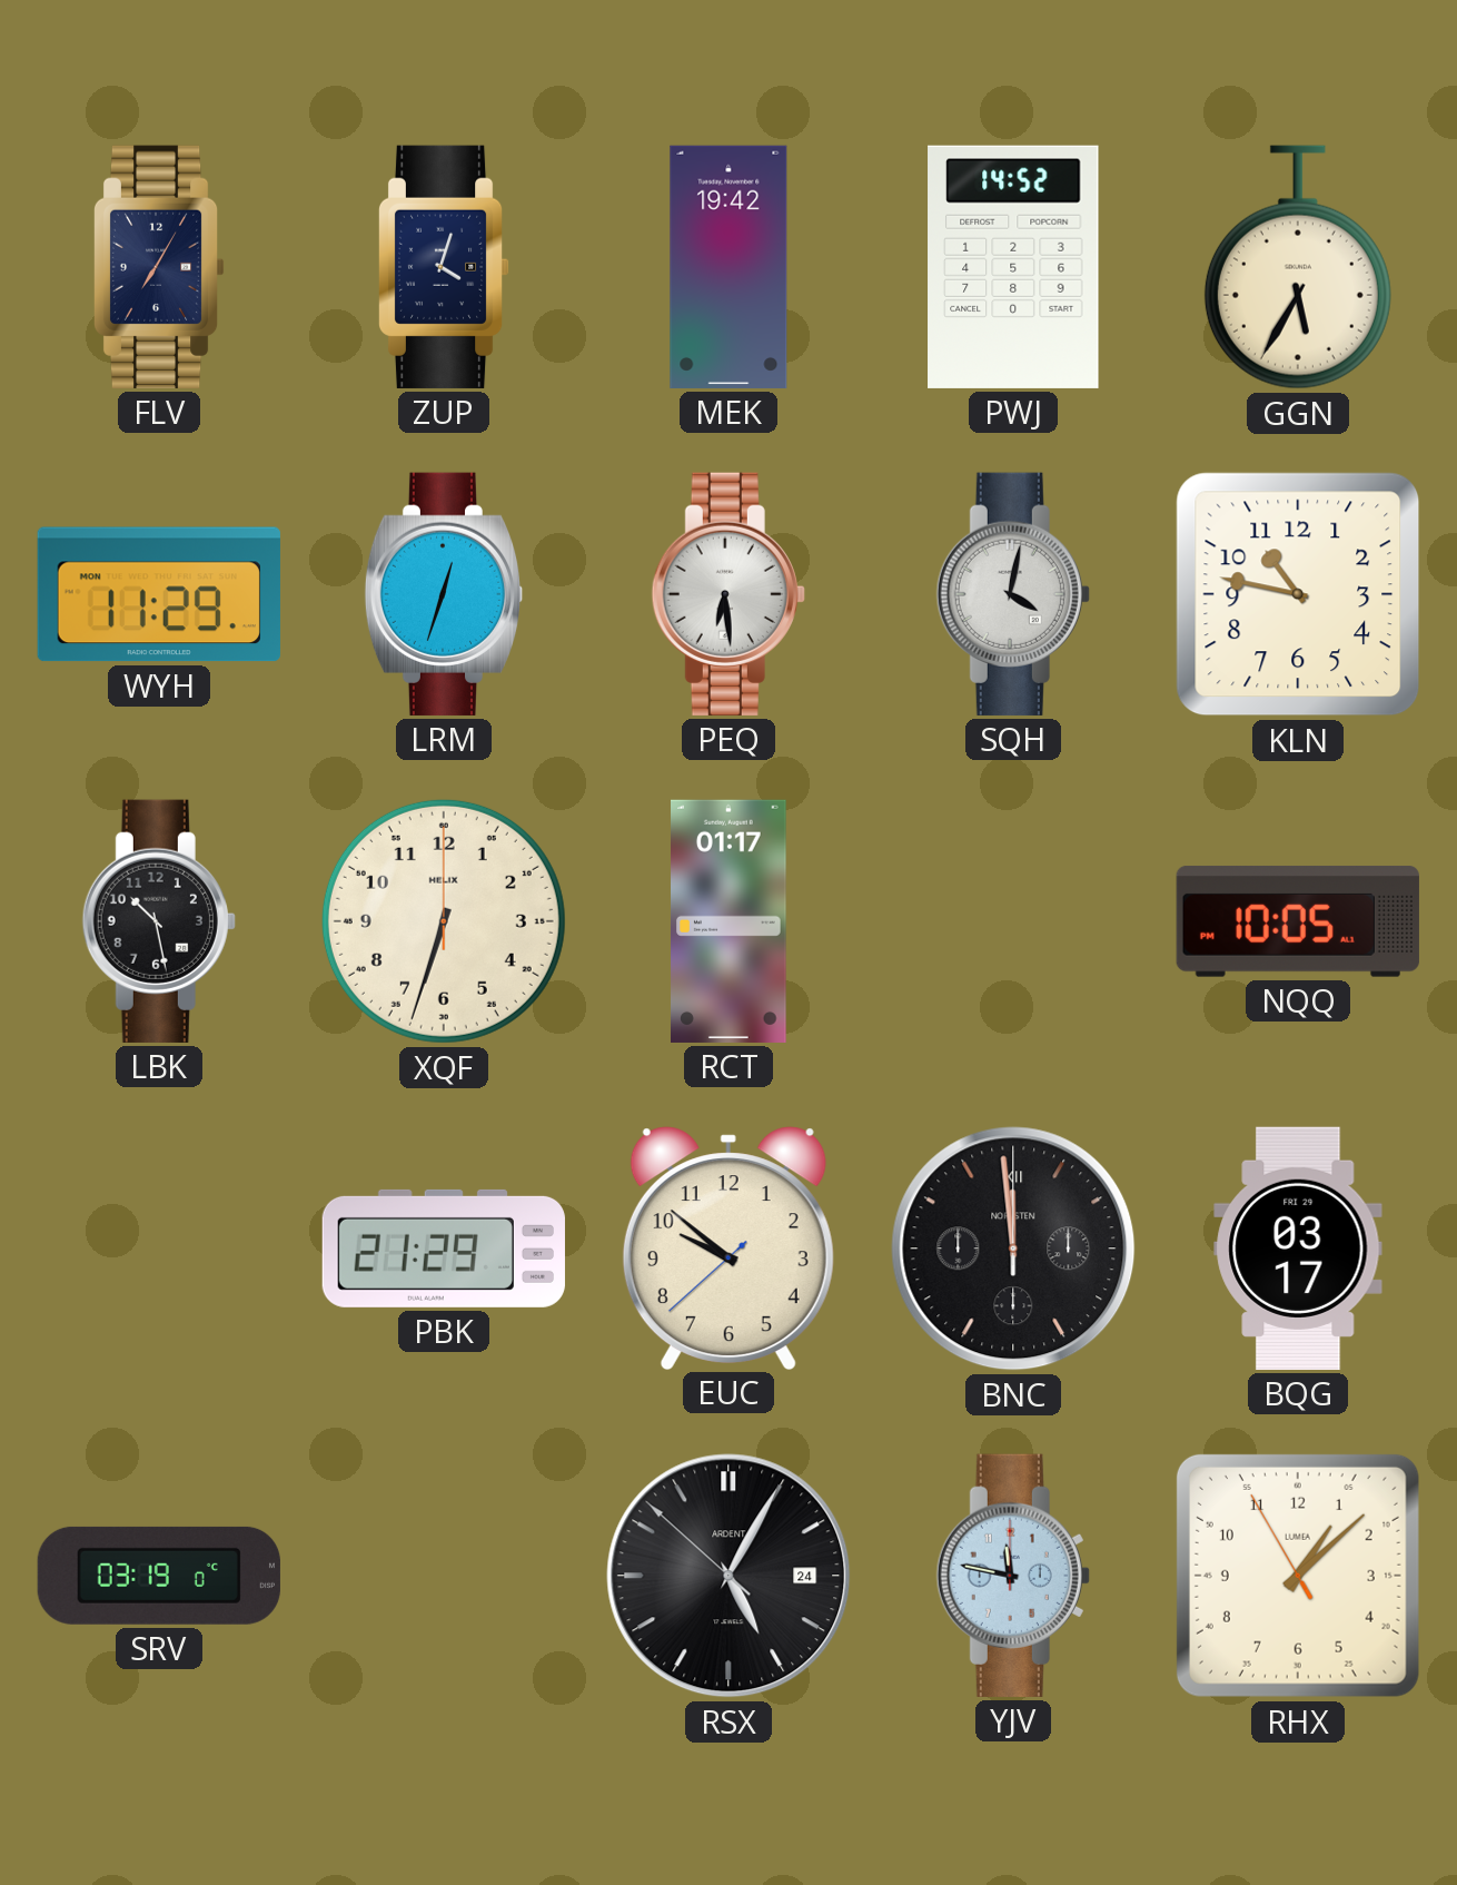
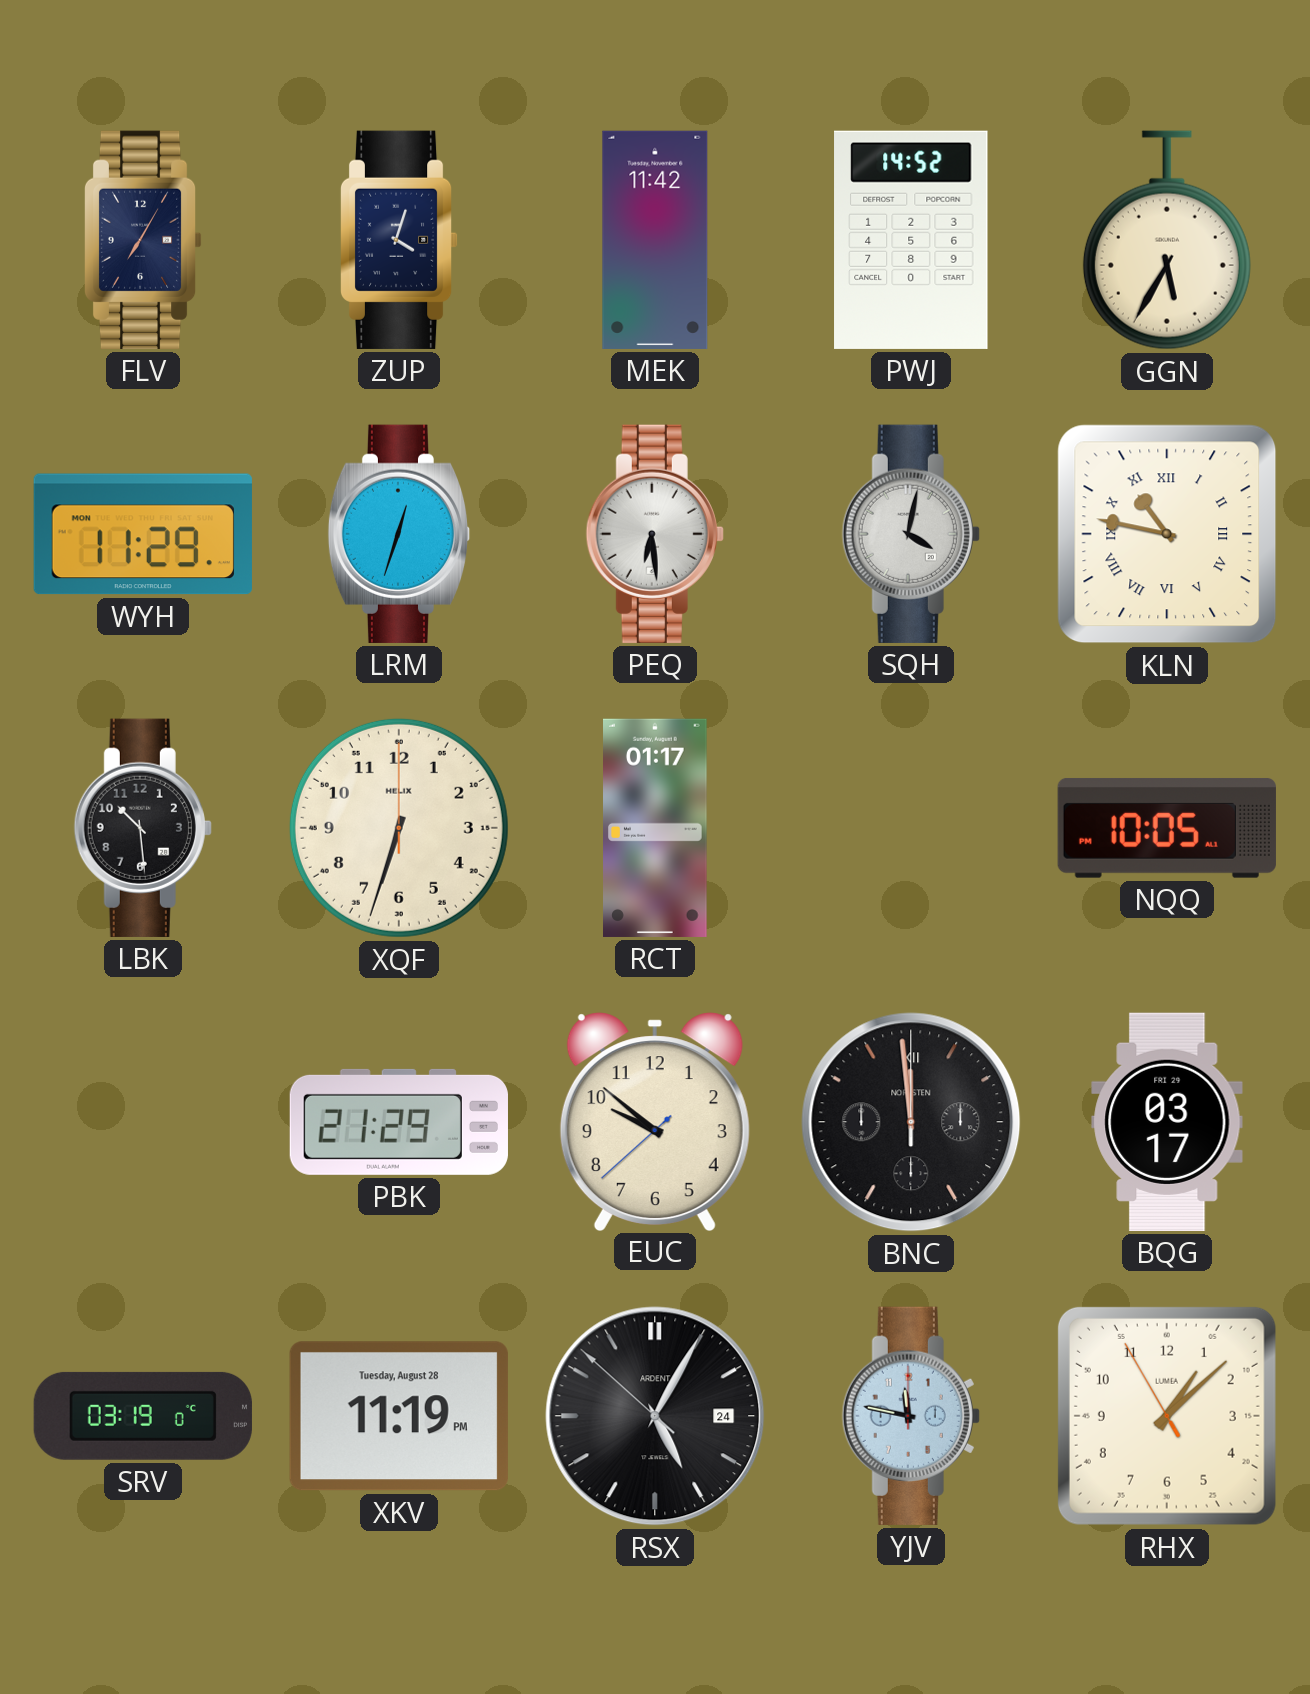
MEK: 19:42 -> 11:42 (655, 240)
KLN numerals: Arabic -> Roman (1167, 534)
LBK: 10:28 -> 10:29 (143, 828)
XKV: none -> 11:19 (399, 1416)
